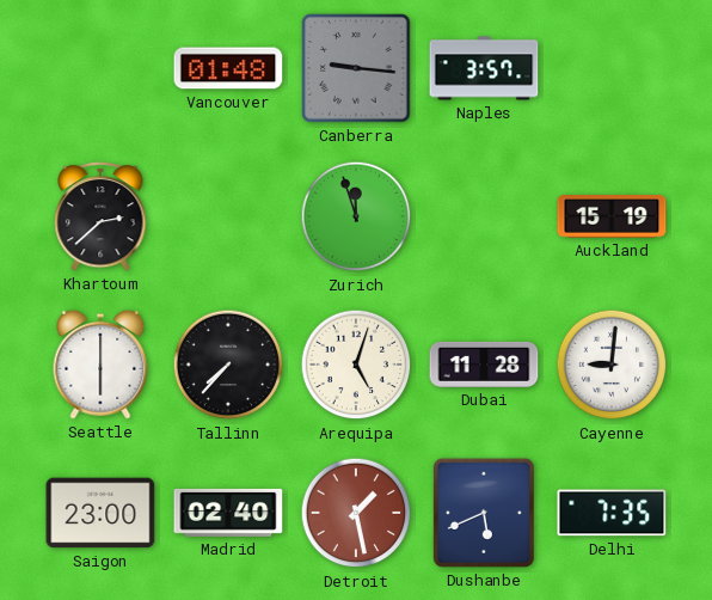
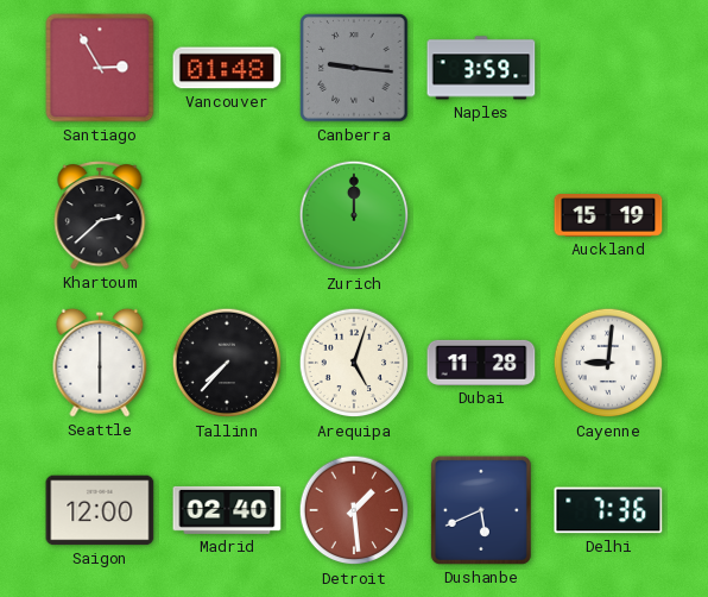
Santiago: none -> 2:55 (100, 68)
Naples: 3:57 -> 3:59 (481, 68)
Zurich: 11:57 -> 12:00 (354, 215)
Saigon: 23:00 -> 12:00 (100, 510)
Detroit: 1:28 -> 1:29 (354, 510)
Delhi: 7:35 -> 7:36 (608, 510)
